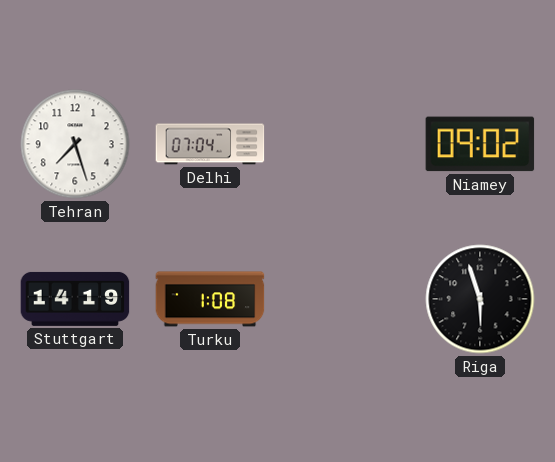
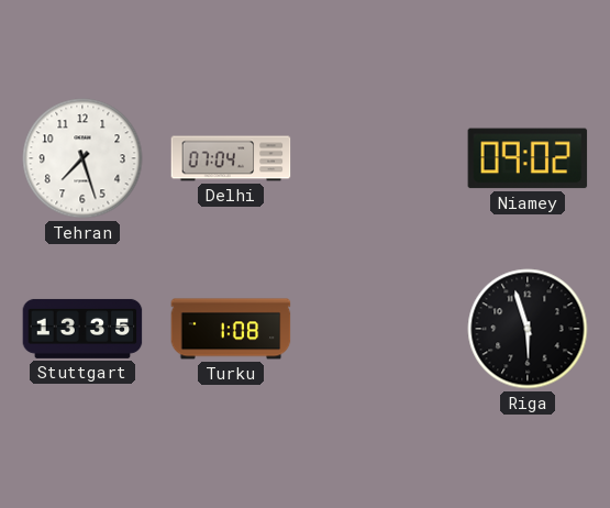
Stuttgart: 14:19 -> 13:35 (82, 329)
